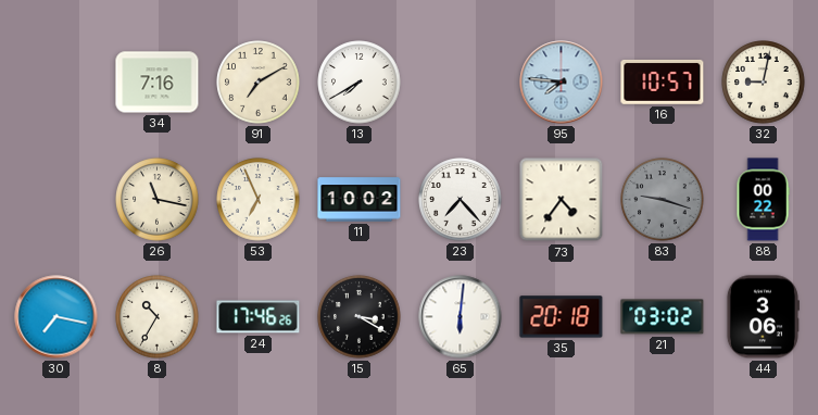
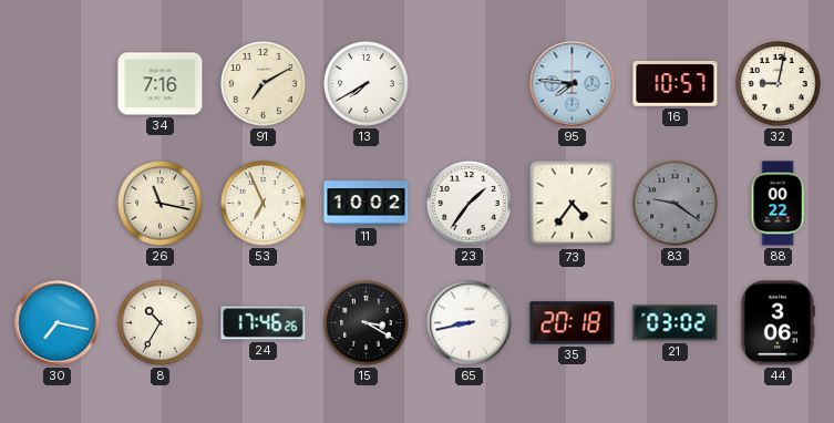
23: 7:23 -> 1:36 (470, 204)
83: 9:18 -> 9:21 (676, 204)
65: 6:01 -> 8:43 (470, 323)
